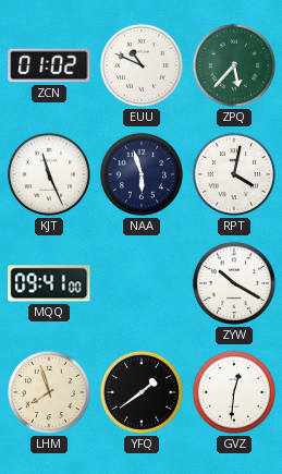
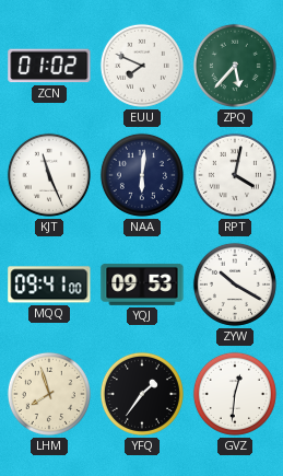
EUU: 10:49 -> 7:49 (142, 66)
NAA: 5:57 -> 6:01 (142, 175)
YQJ: none -> 09:53 (142, 285)
YFQ: 1:39 -> 1:36 (142, 394)
